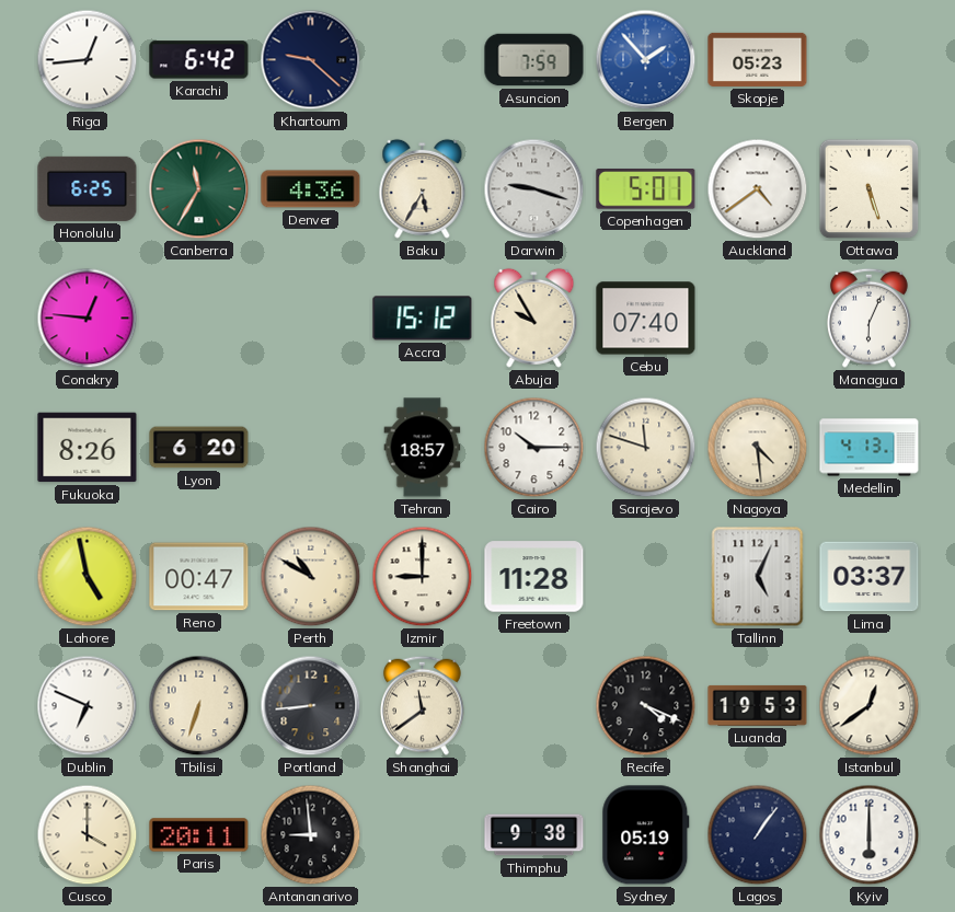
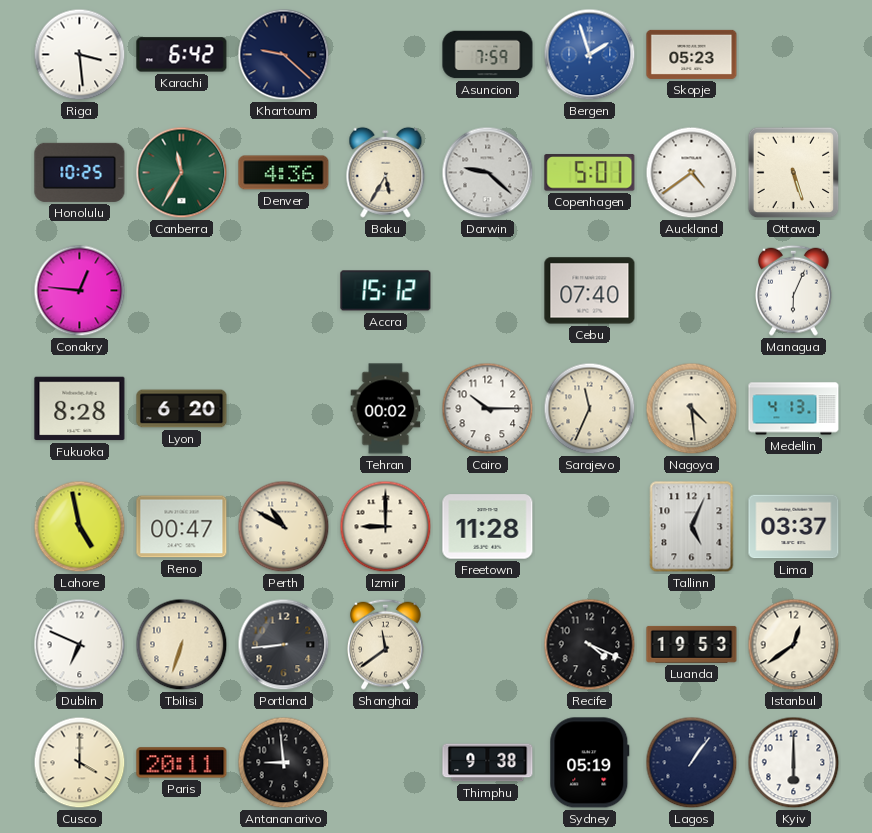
Riga: 12:44 -> 3:29 (80, 55)
Bergen: 1:53 -> 1:57 (590, 55)
Honolulu: 6:25 -> 10:25 (80, 172)
Darwin: 9:18 -> 9:22 (488, 173)
Abuja: 9:55 -> none (534, 318)
Fukuoka: 8:26 -> 8:28 (80, 409)
Tehran: 18:57 -> 00:02 (386, 409)
Sarajevo: 11:48 -> 11:34 (590, 409)
